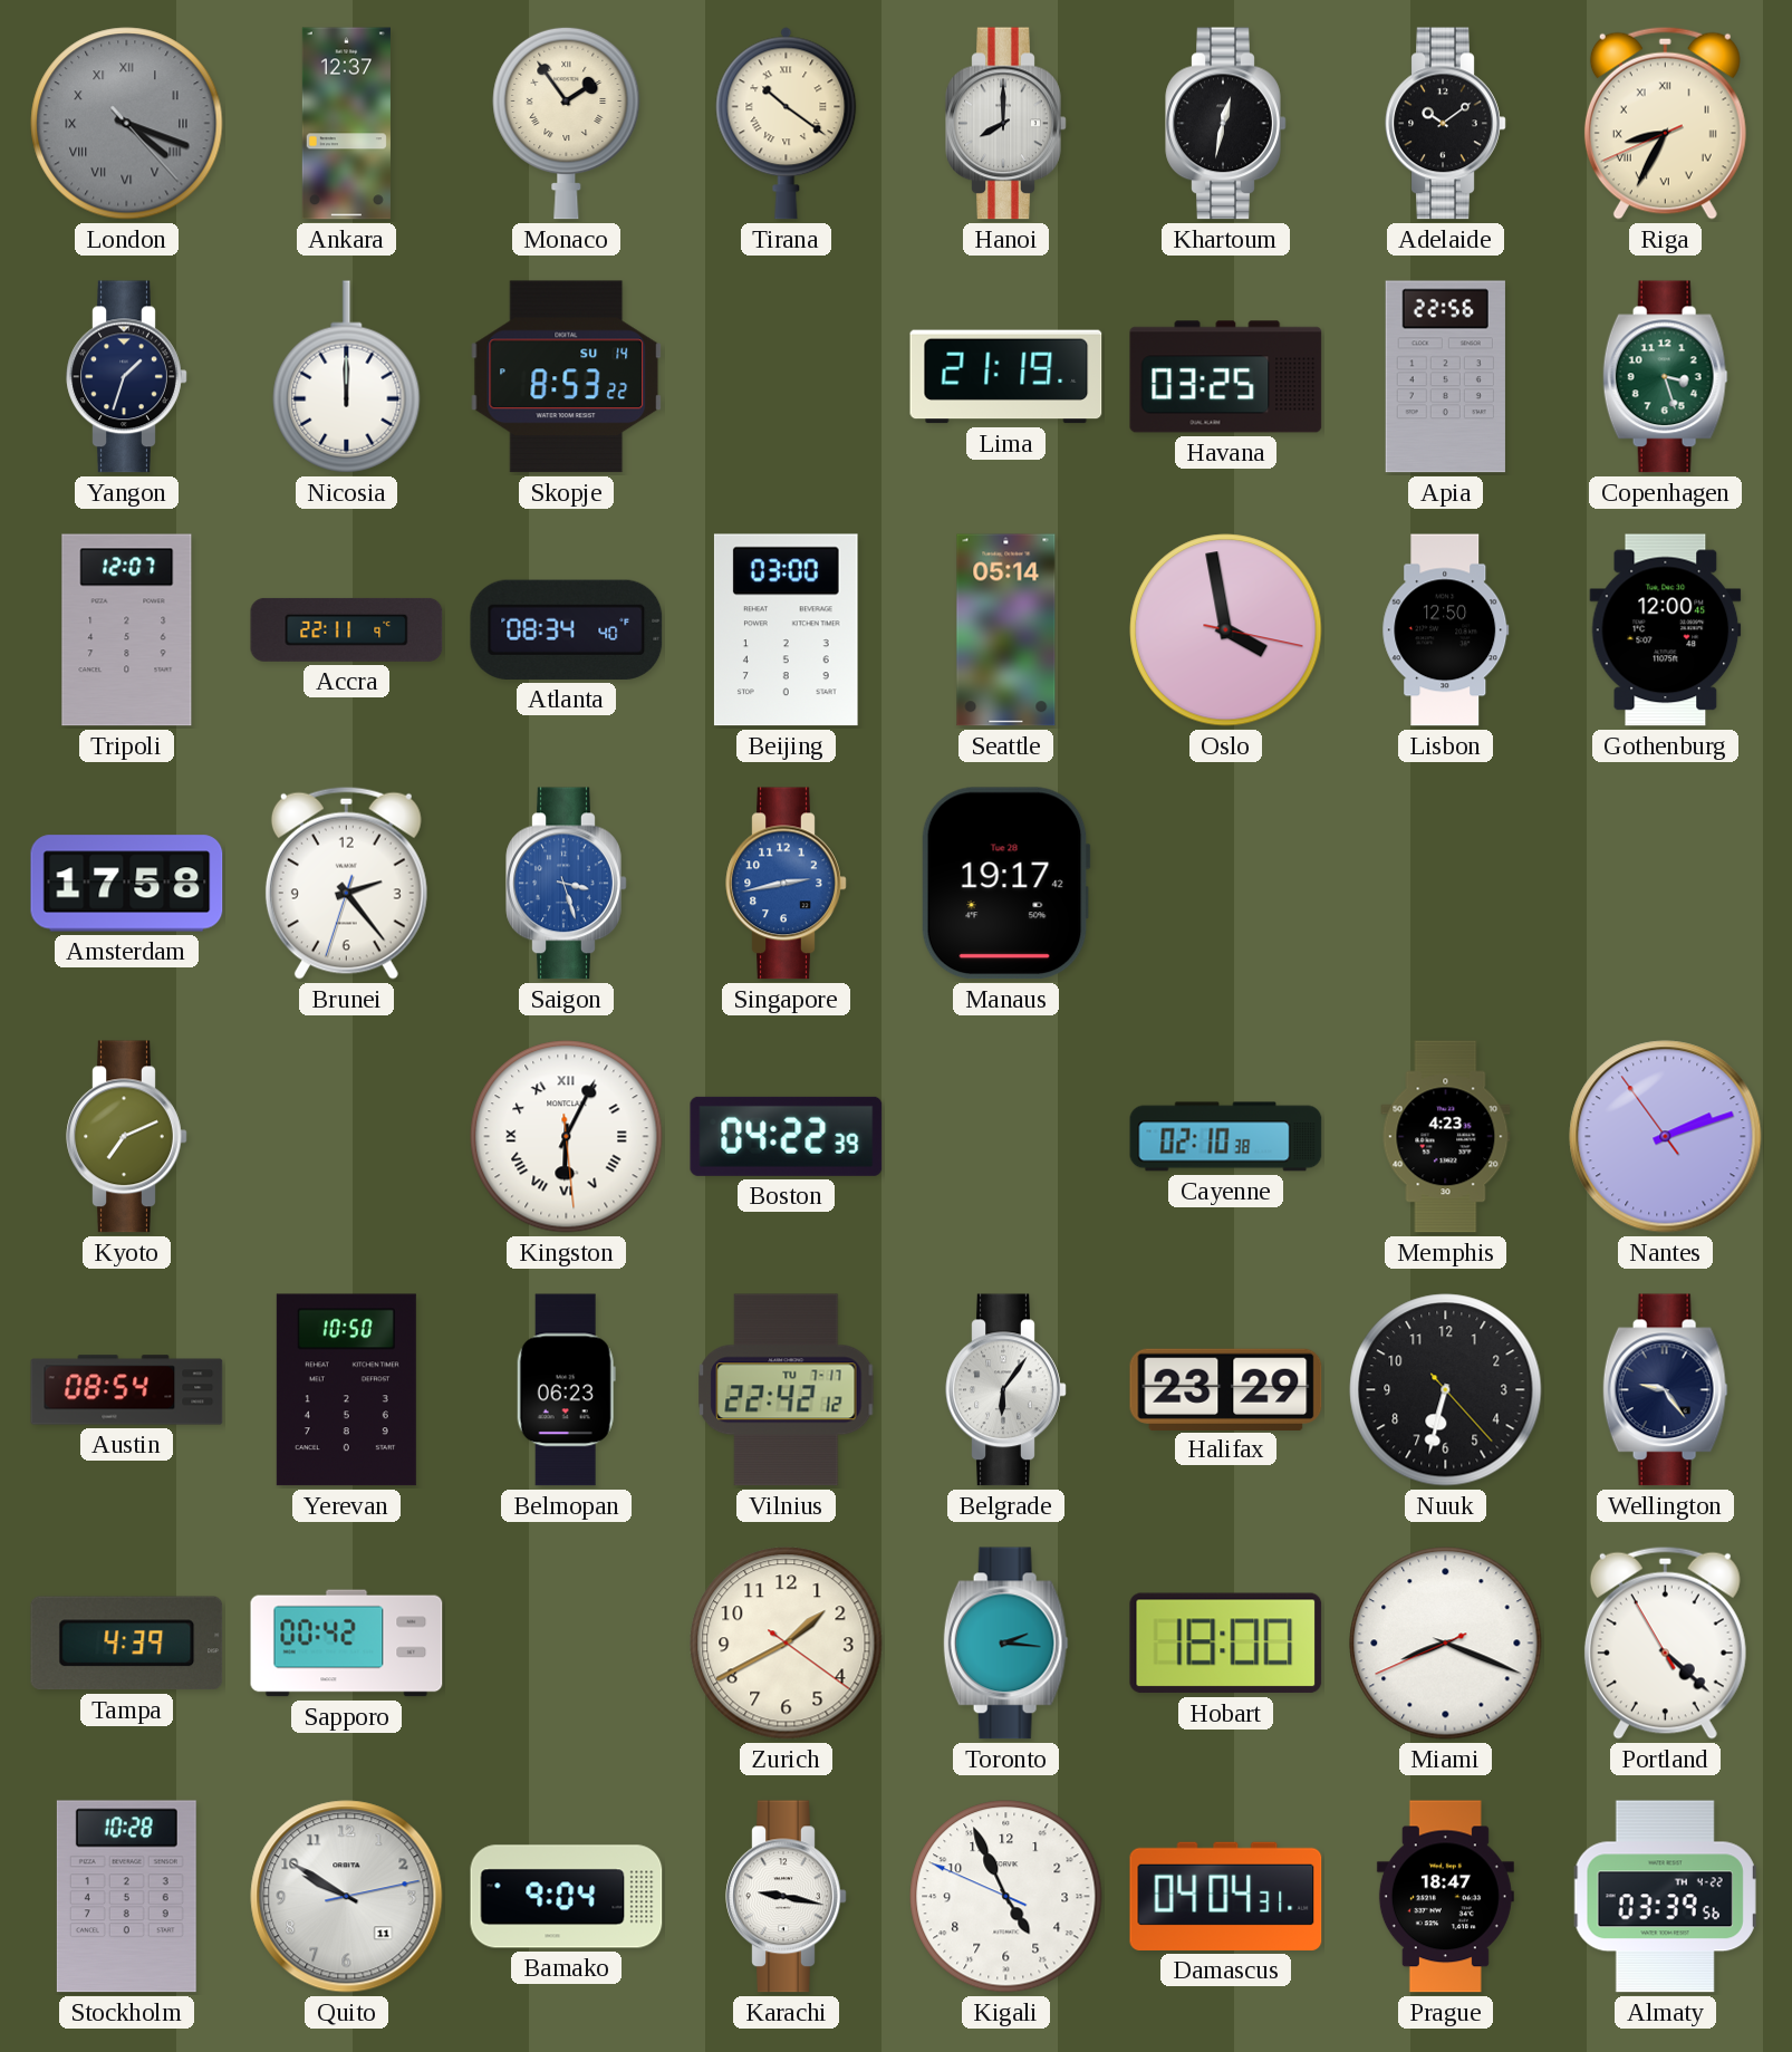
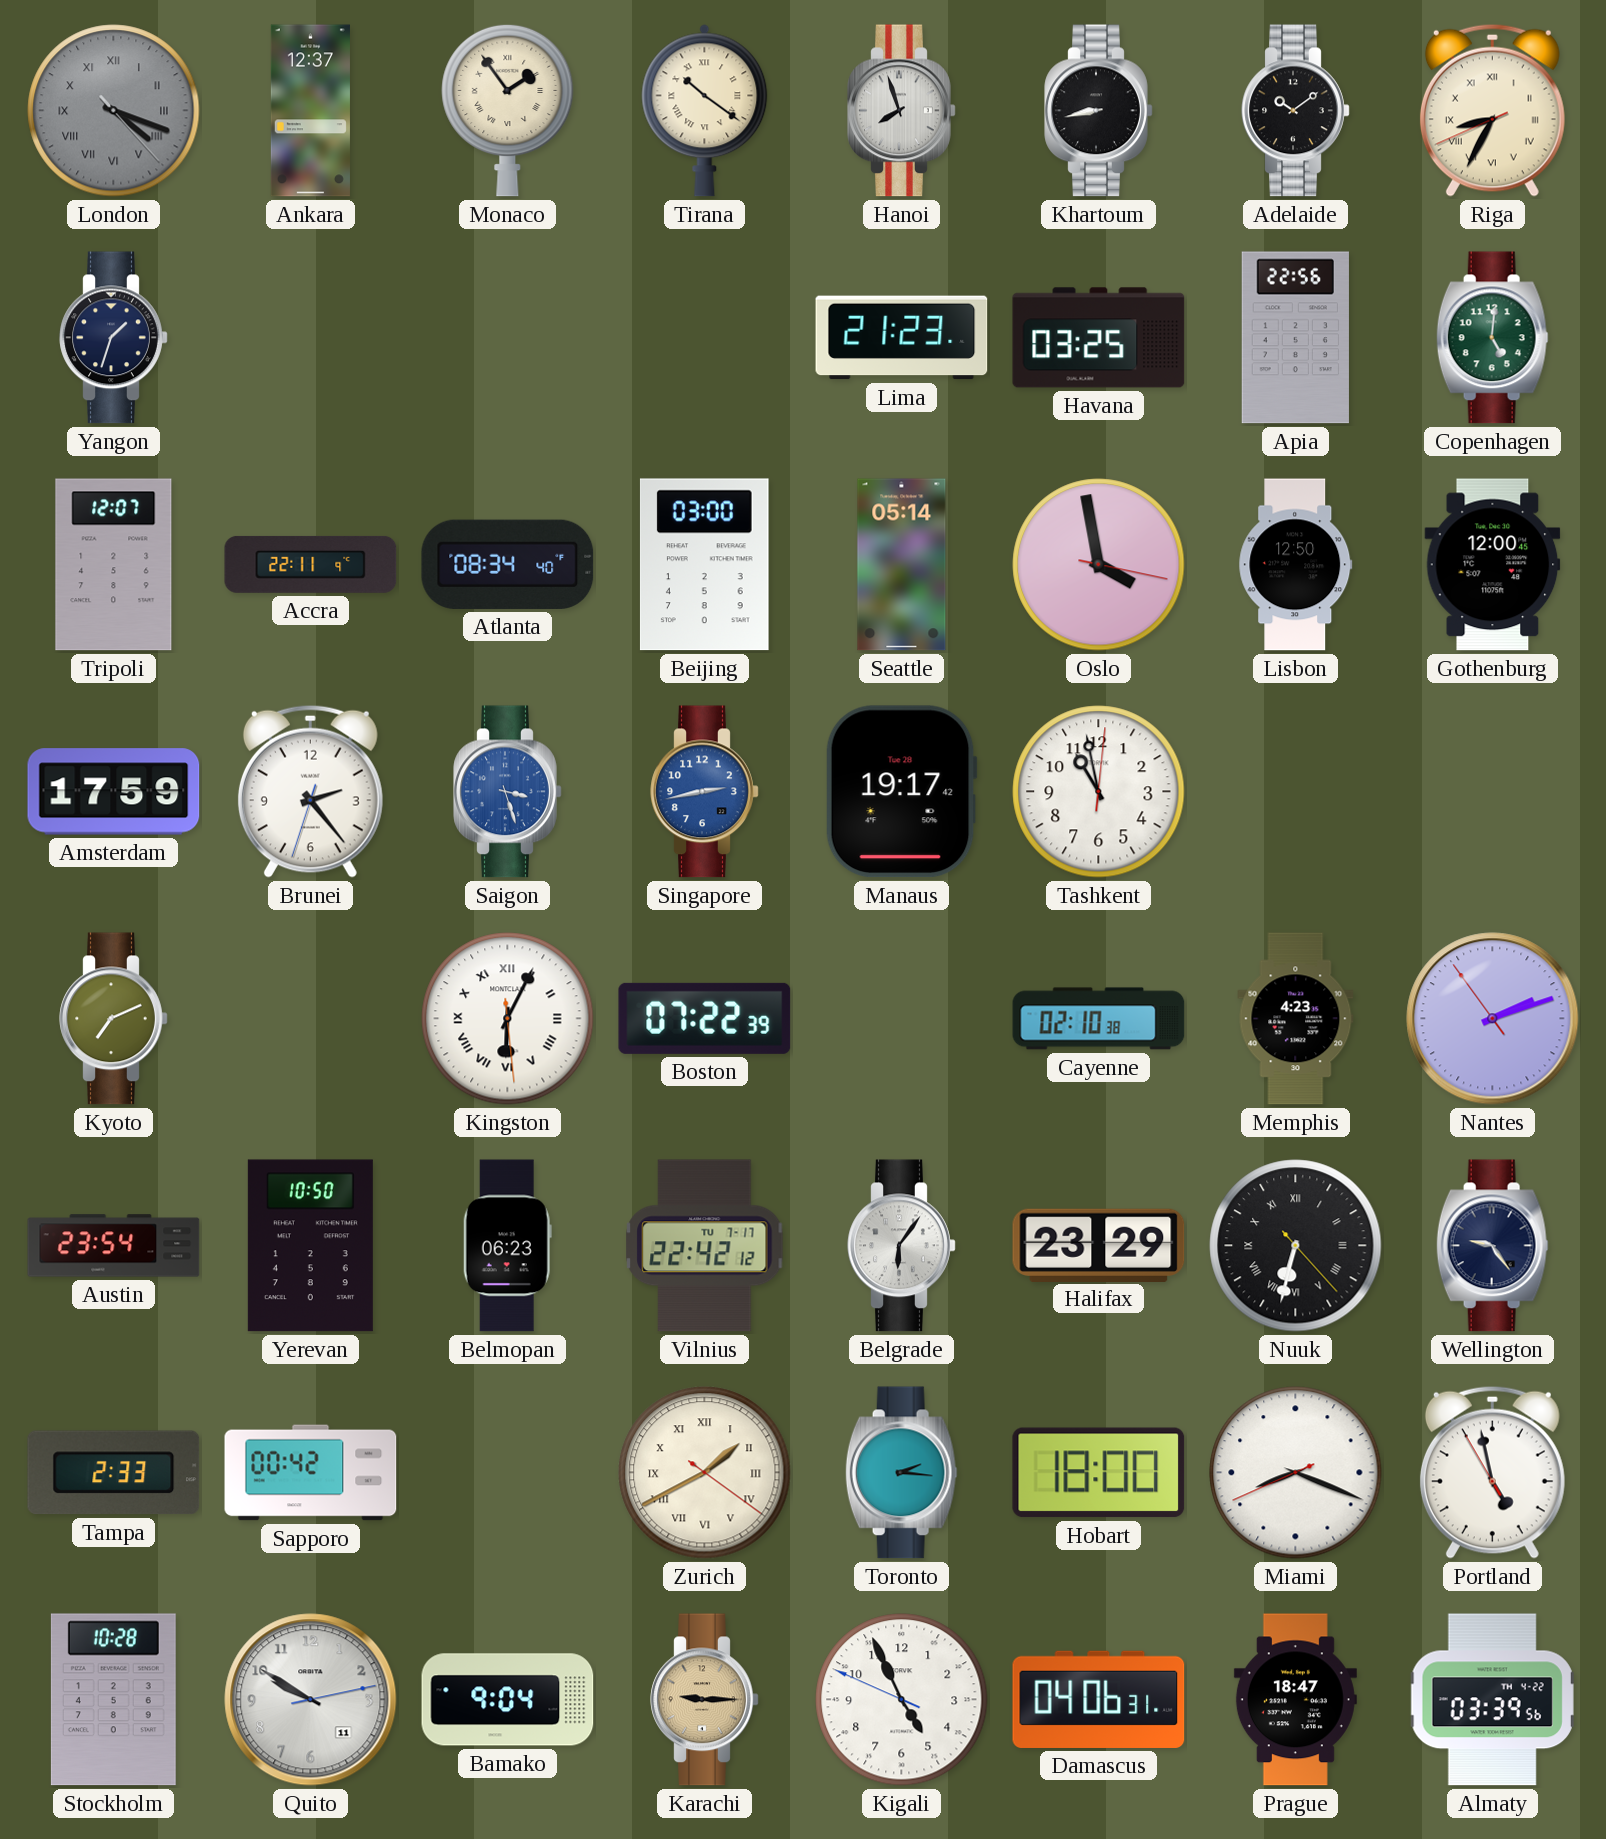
Hanoi: 8:00 -> 7:57 (902, 111)
Khartoum: 12:32 -> 8:43 (1099, 111)
Nicosia: 12:00 -> none (347, 377)
Skopje: 8:53 -> none (567, 377)
Lima: 21:19 -> 21:23 (902, 338)
Copenhagen: 3:27 -> 5:01 (1492, 338)
Amsterdam: 17:58 -> 17:59 (114, 792)
Tashkent: none -> 10:58 (1099, 792)
Boston: 04:22 -> 07:22 (705, 1018)
Austin: 08:54 -> 23:54 (114, 1246)
Nuuk numerals: Arabic -> Roman (1296, 1246)
Tampa: 4:39 -> 2:33 (114, 1473)
Zurich numerals: Arabic -> Roman (705, 1473)
Portland: 4:21 -> 4:57 (1492, 1472)
Karachi: 9:17 -> 9:15 (705, 1700)
Karachi dial: white -> champagne (705, 1700)
Damascus: 04:04 -> 04:06 (1099, 1699)
